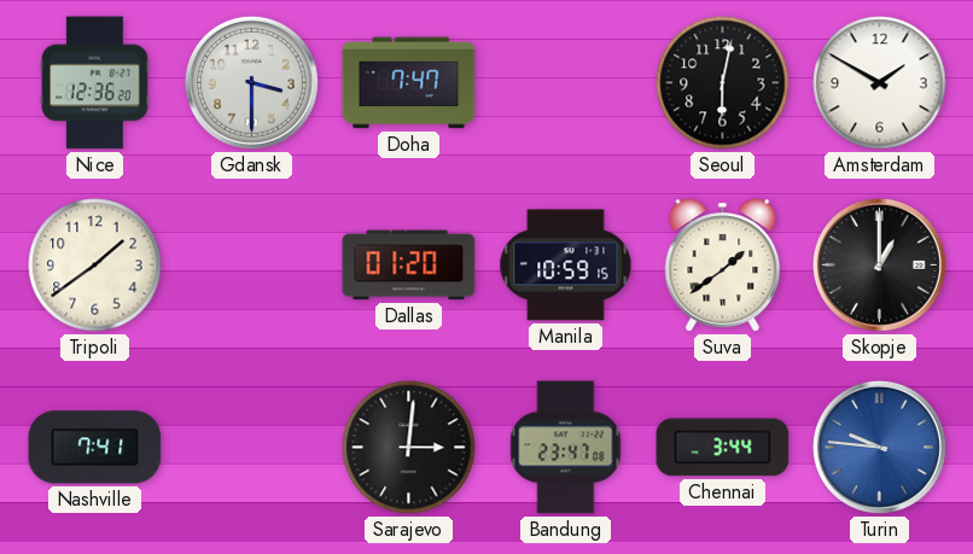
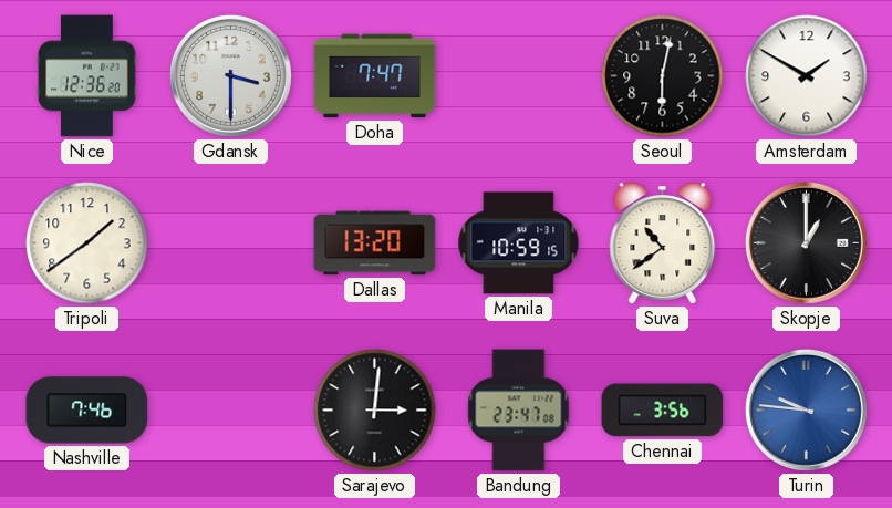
Dallas: 01:20 -> 13:20 (375, 243)
Suva: 1:39 -> 10:39 (663, 243)
Nashville: 7:41 -> 7:46 (87, 411)
Chennai: 3:44 -> 3:56 (663, 411)
